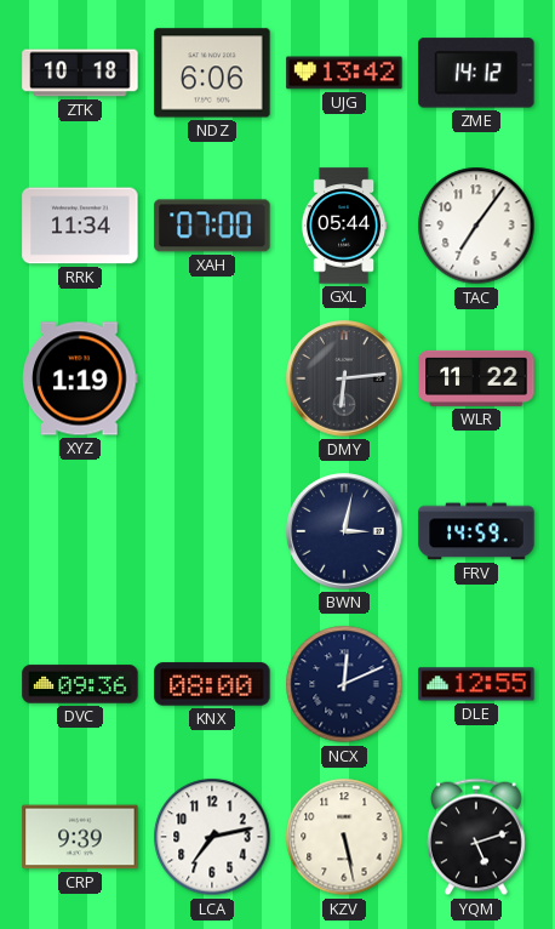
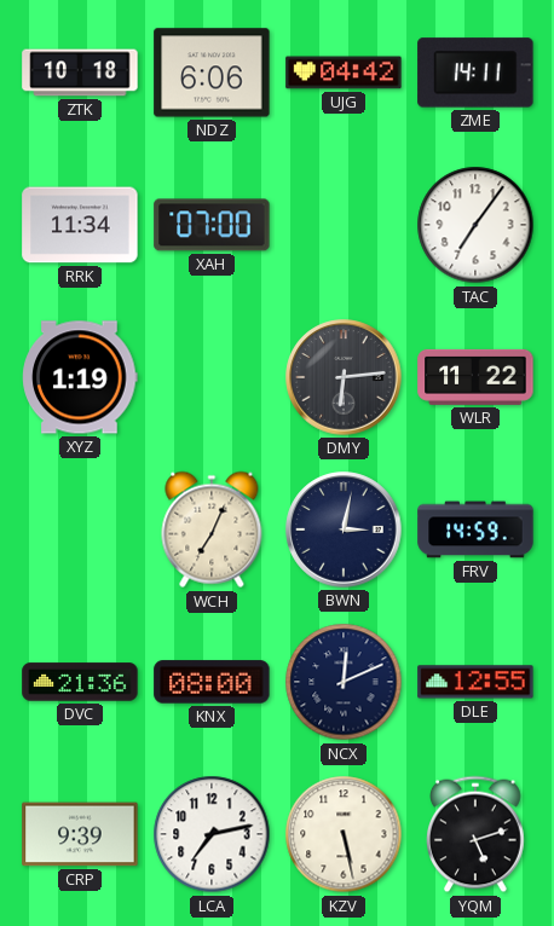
UJG: 13:42 -> 04:42 (344, 73)
ZME: 14:12 -> 14:11 (475, 73)
GXL: 05:44 -> none (344, 226)
WCH: none -> 7:04 (212, 529)
DVC: 09:36 -> 21:36 (80, 682)
